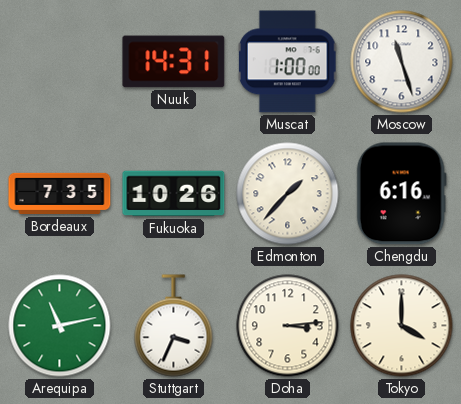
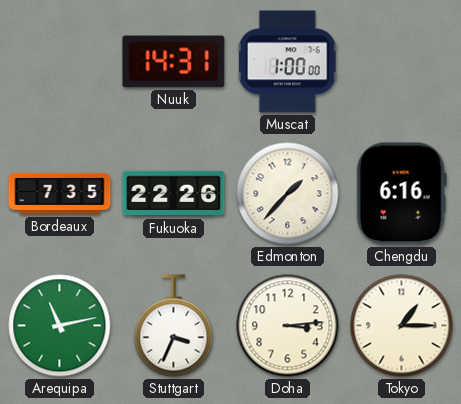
Moscow: 11:27 -> none (402, 62)
Fukuoka: 10:26 -> 22:26 (174, 194)
Tokyo: 4:00 -> 1:15 (402, 326)
